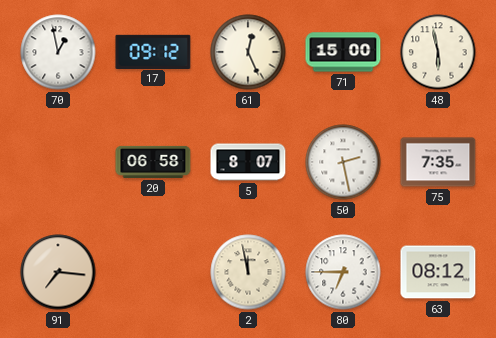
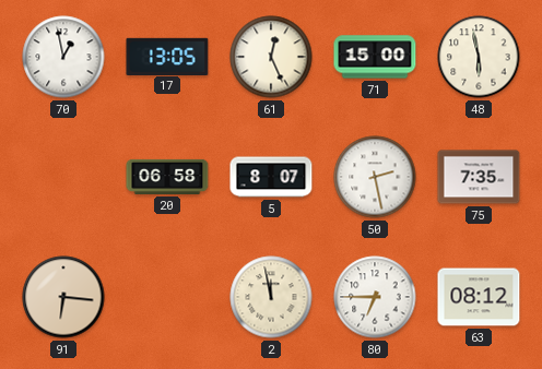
17: 09:12 -> 13:05 (167, 56)
91: 7:16 -> 6:16 (63, 297)
